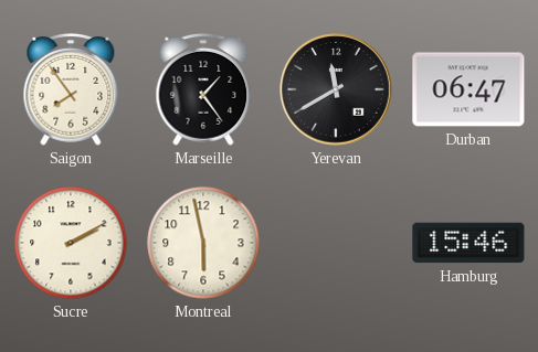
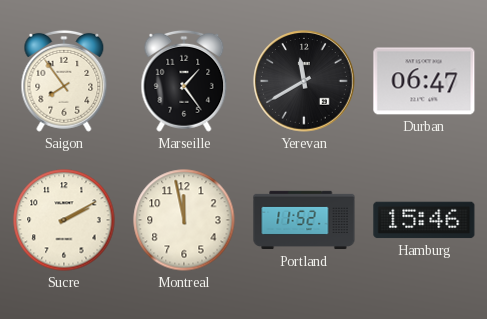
Montreal: 5:58 -> 11:58 (184, 220)
Portland: none -> 11:52 (304, 220)
